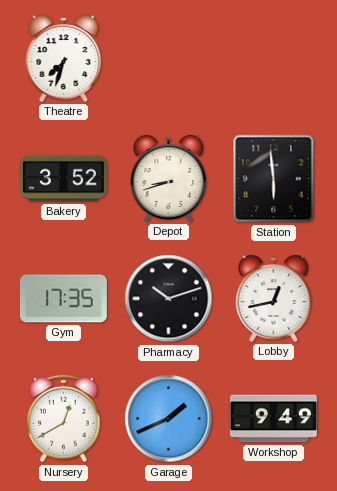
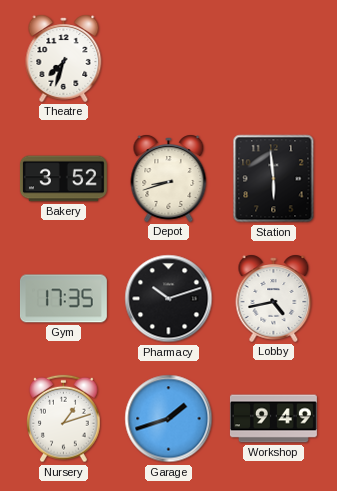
Lobby: 12:43 -> 4:43 (274, 298)
Nursery: 12:40 -> 1:12 (64, 419)
Garage: 1:41 -> 1:42 (169, 419)
